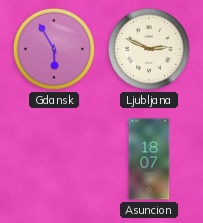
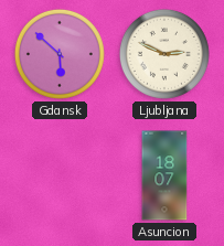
Gdansk: 5:55 -> 5:52 (60, 54)
